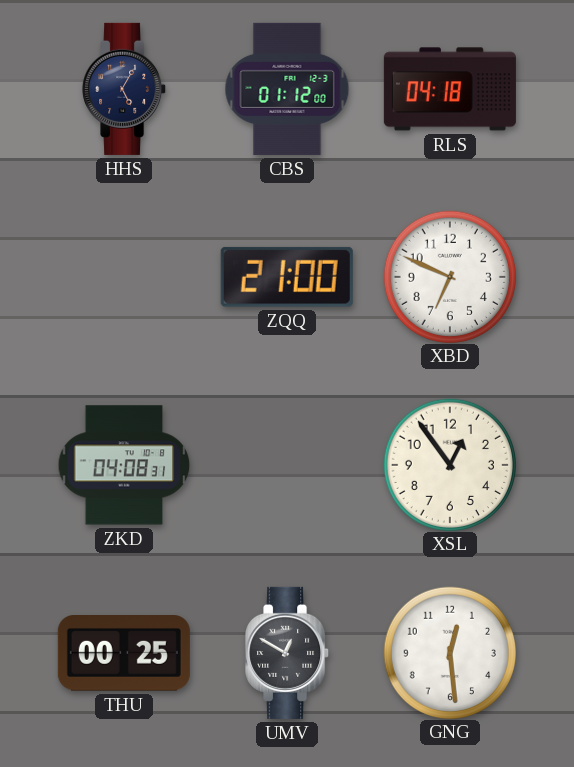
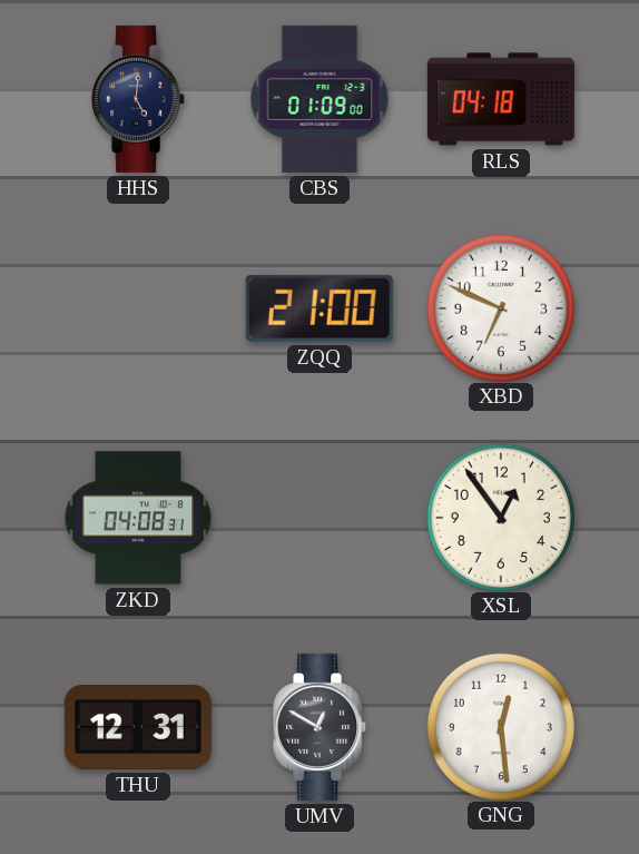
HHS: 5:05 -> 5:01 (139, 99)
CBS: 01:12 -> 01:09 (319, 99)
THU: 00:25 -> 12:31 (138, 728)
